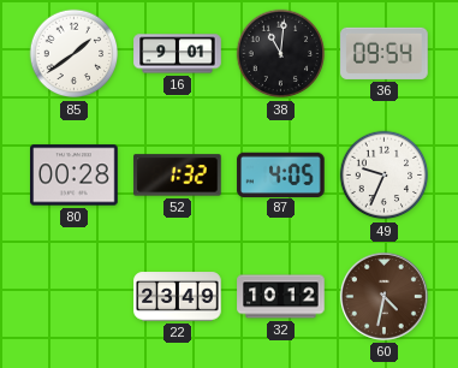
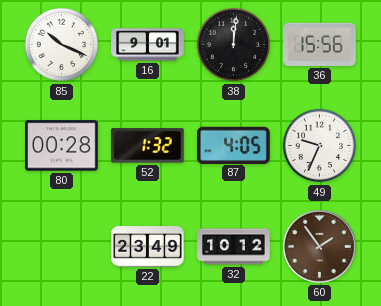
85: 1:39 -> 10:19 (62, 45)
38: 11:01 -> 12:01 (234, 45)
36: 09:54 -> 15:56 (320, 44)
60: 4:32 -> 1:54 (319, 246)
